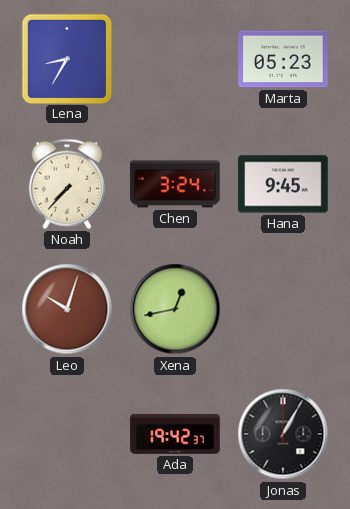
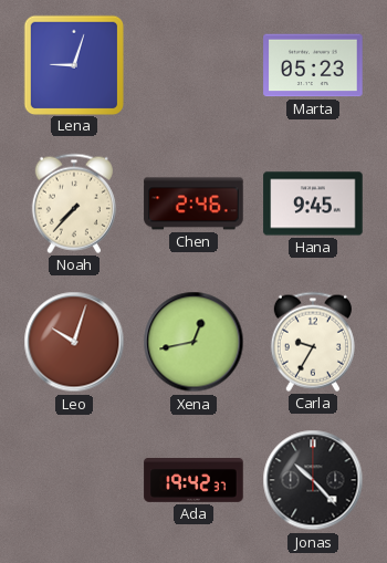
Lena: 8:35 -> 9:03 (73, 64)
Chen: 3:24 -> 2:46 (193, 204)
Carla: none -> 9:35 (313, 342)
Jonas: 1:05 -> 10:23 (313, 480)
